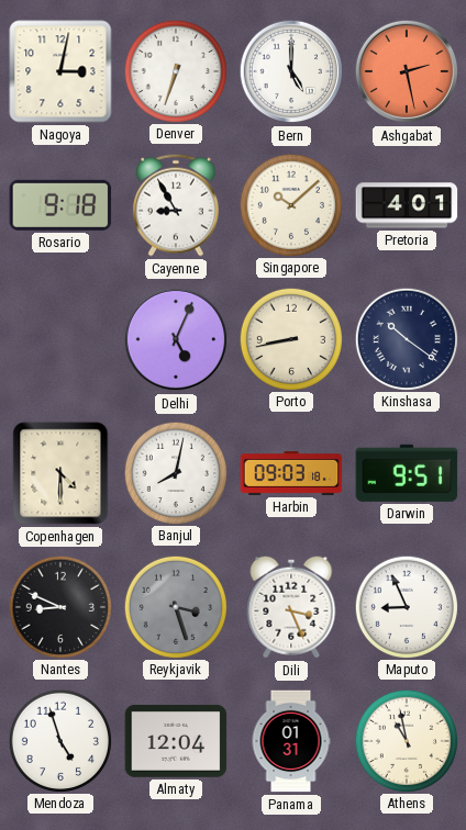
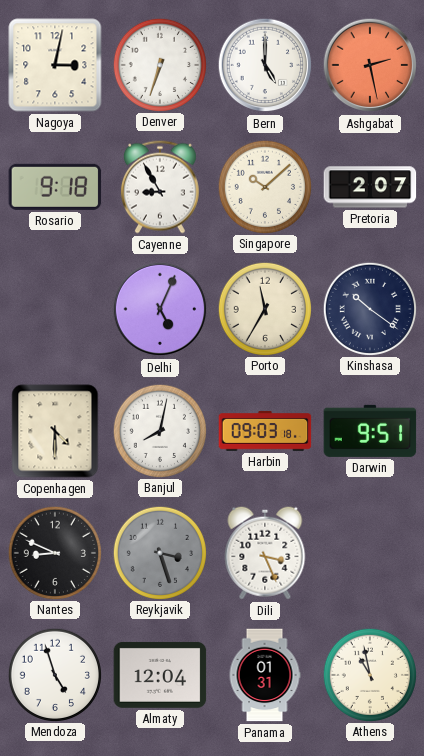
Pretoria: 4:01 -> 2:07 (370, 187)
Porto: 8:43 -> 11:35 (264, 308)
Maputo: 8:56 -> none (406, 606)
